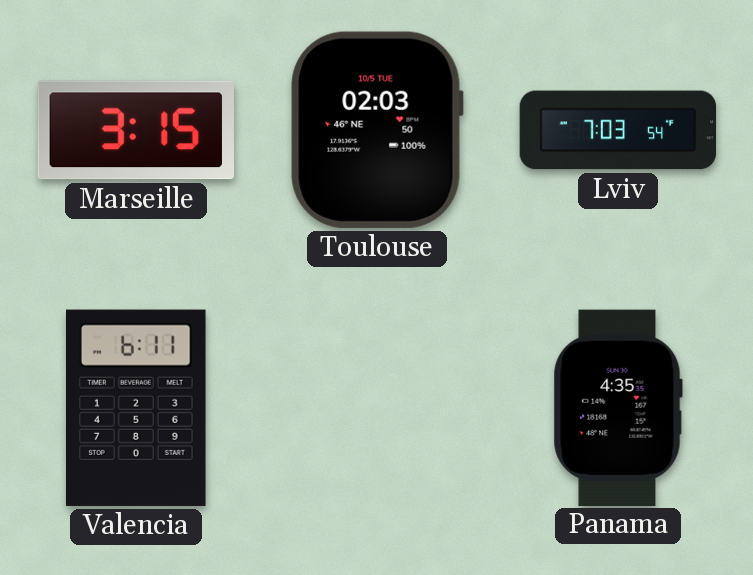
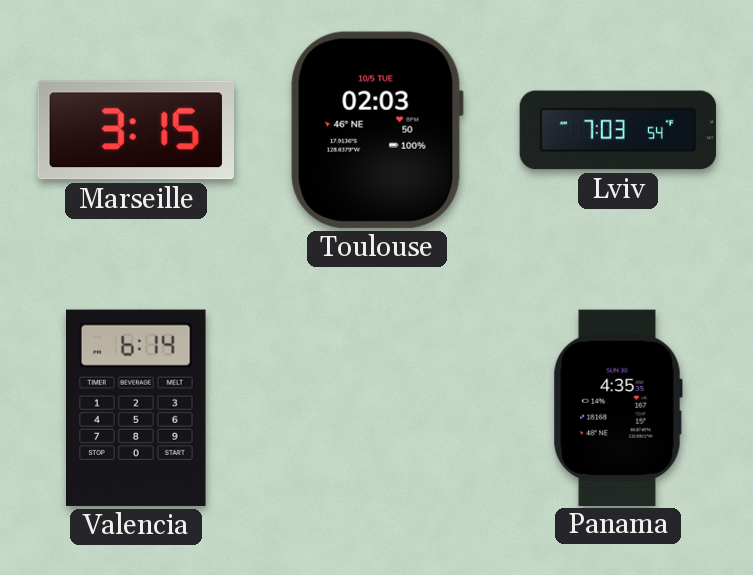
Valencia: 6:11 -> 6:14 (137, 408)
